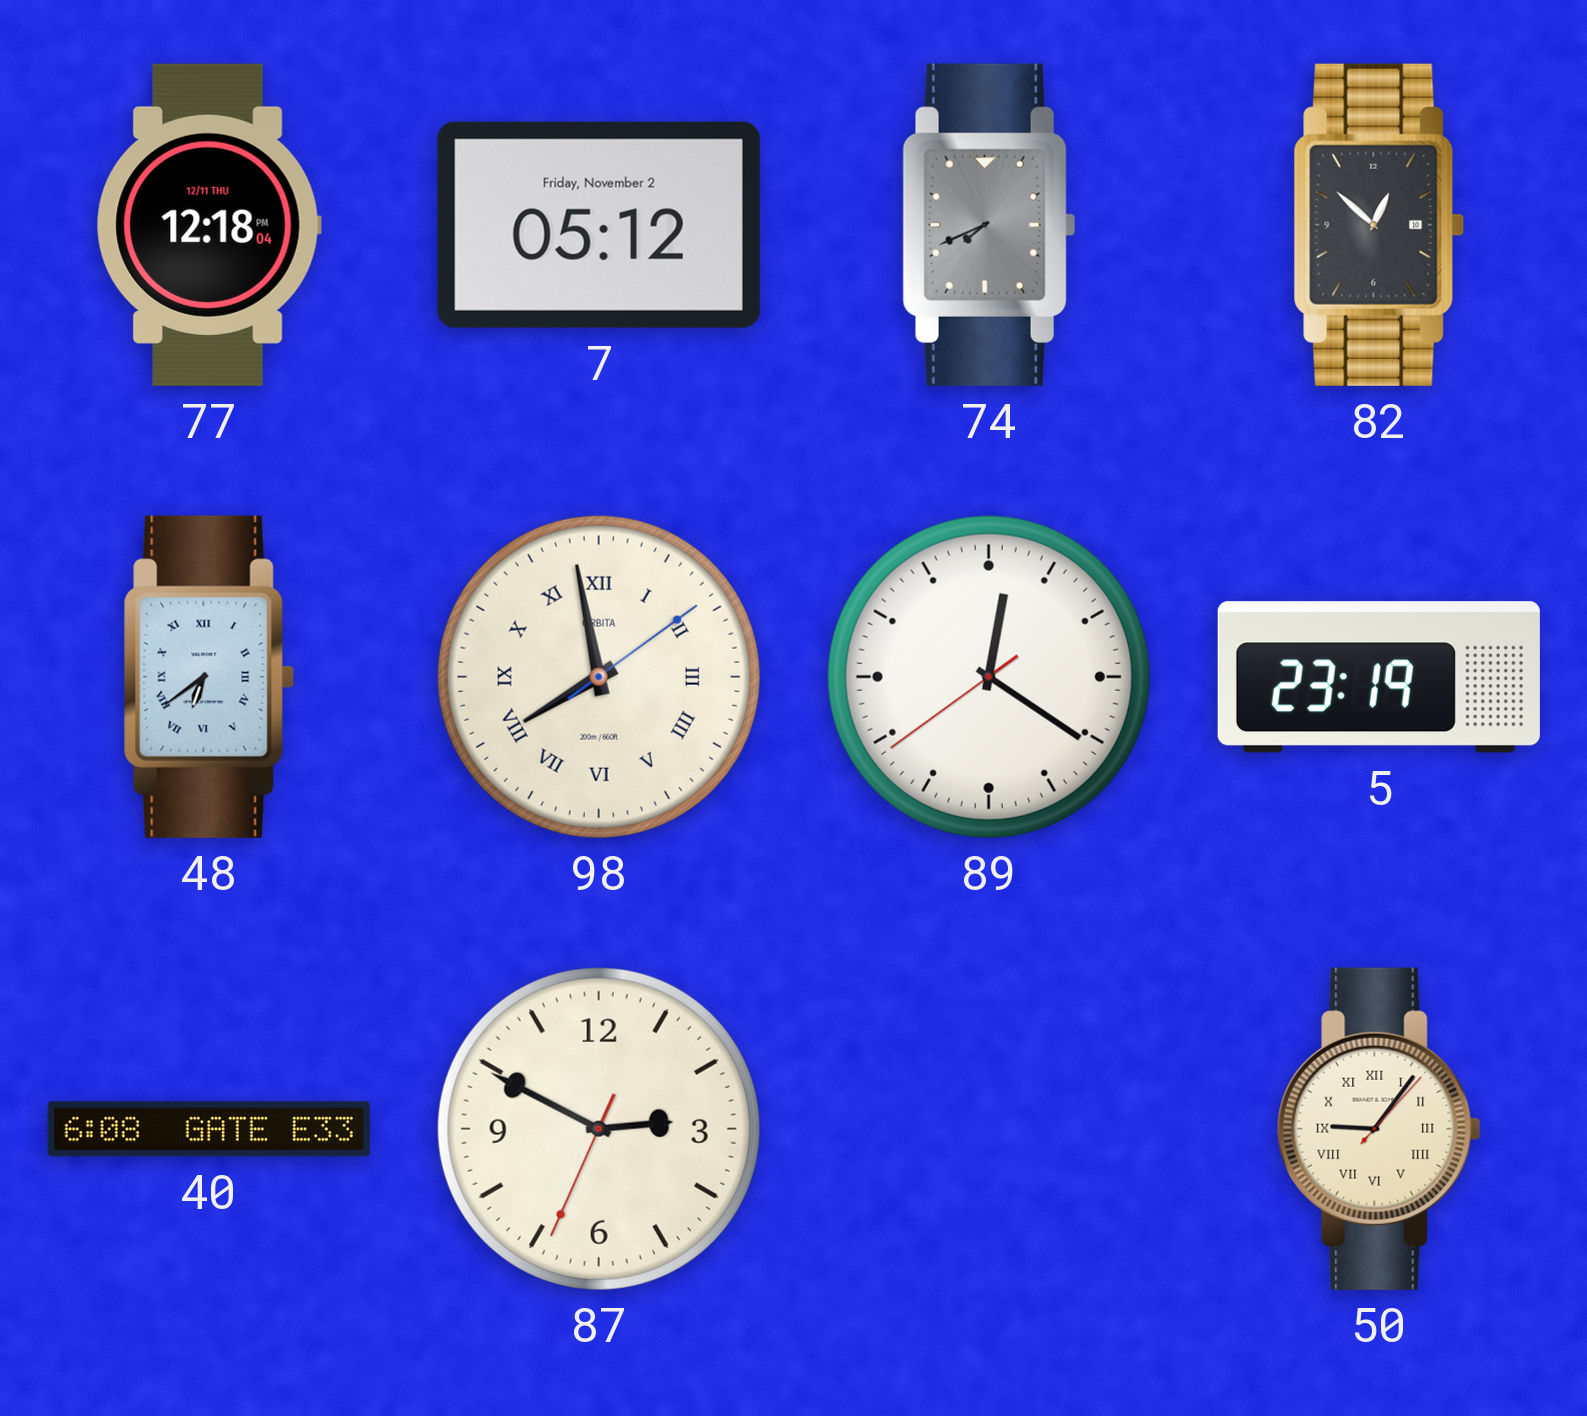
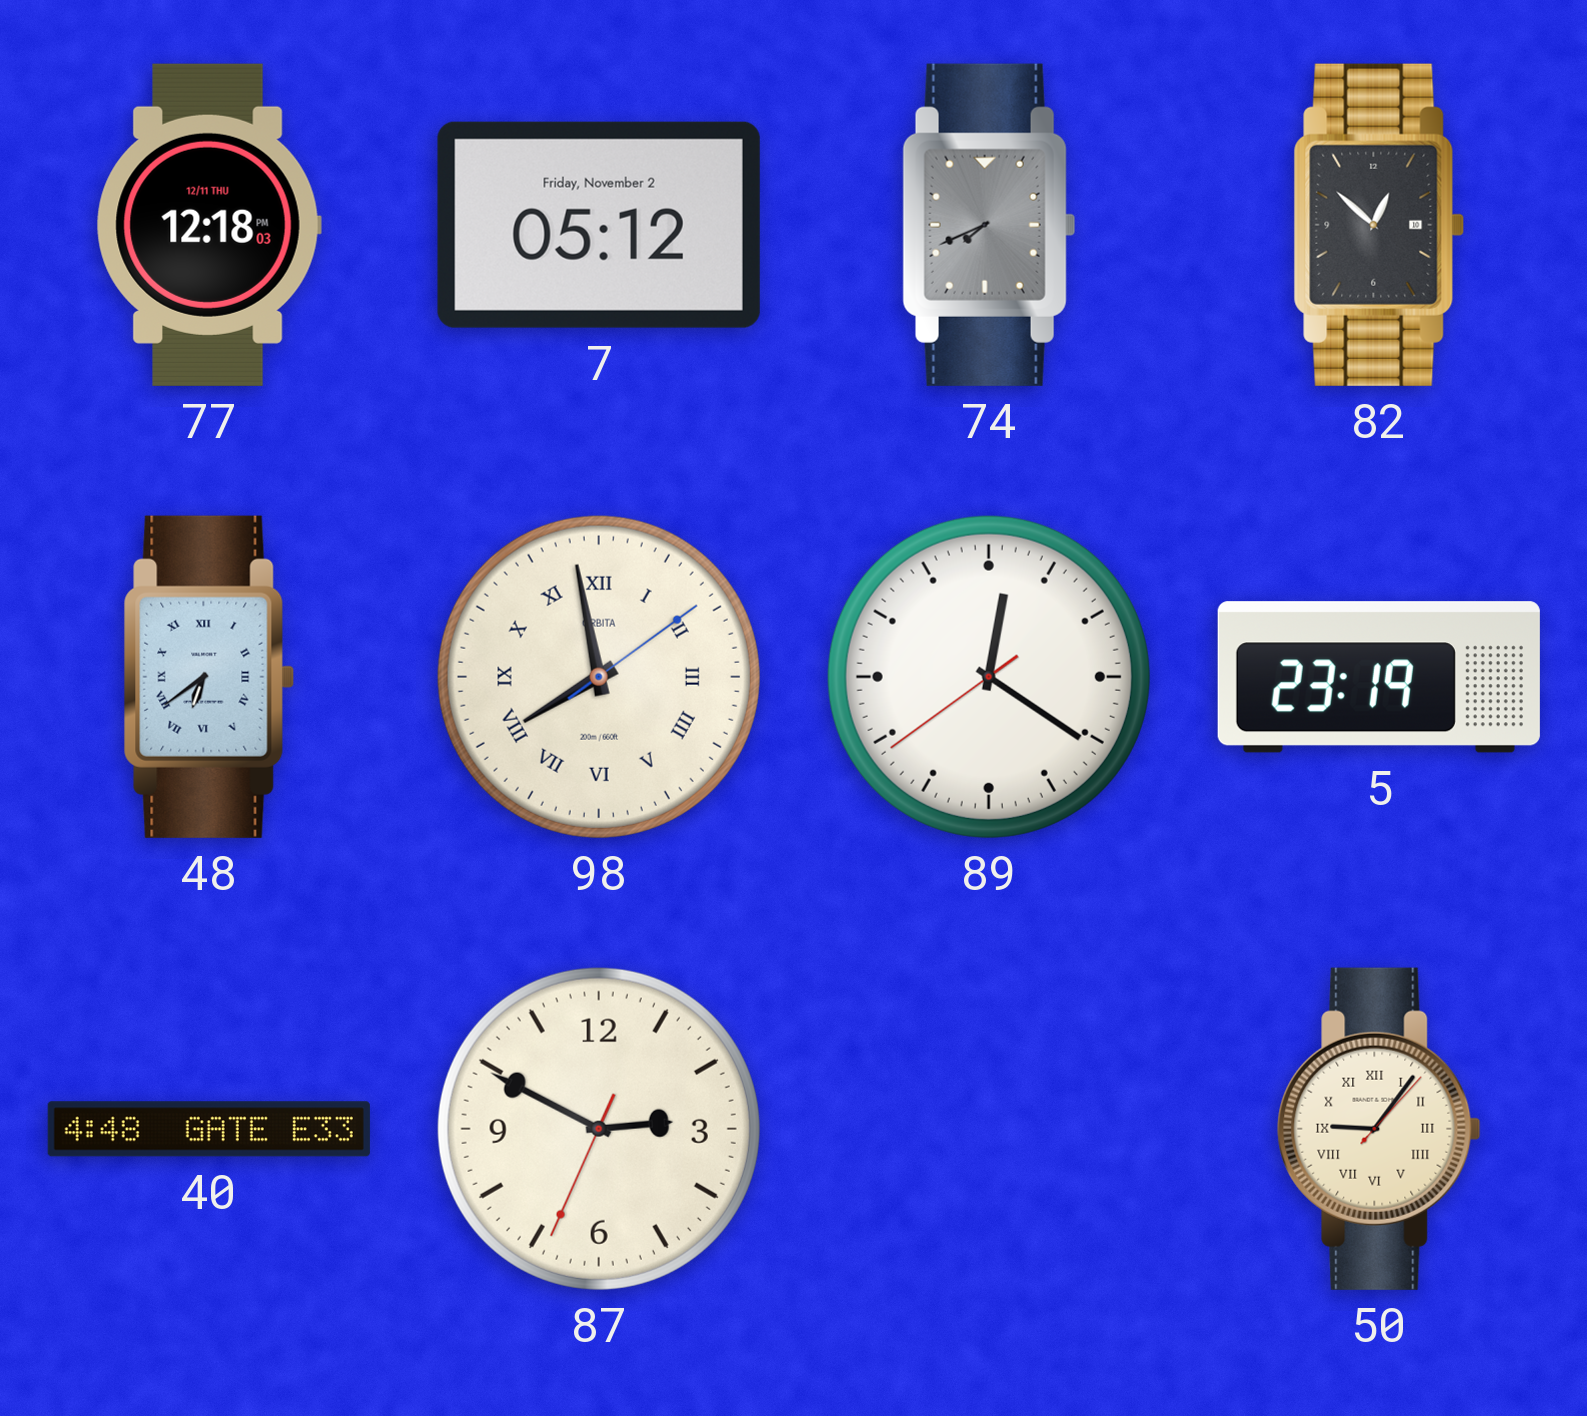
77: 12:18:04 PM -> 12:18:03 PM (209, 225)
40: 6:08 -> 4:48 (209, 1129)
